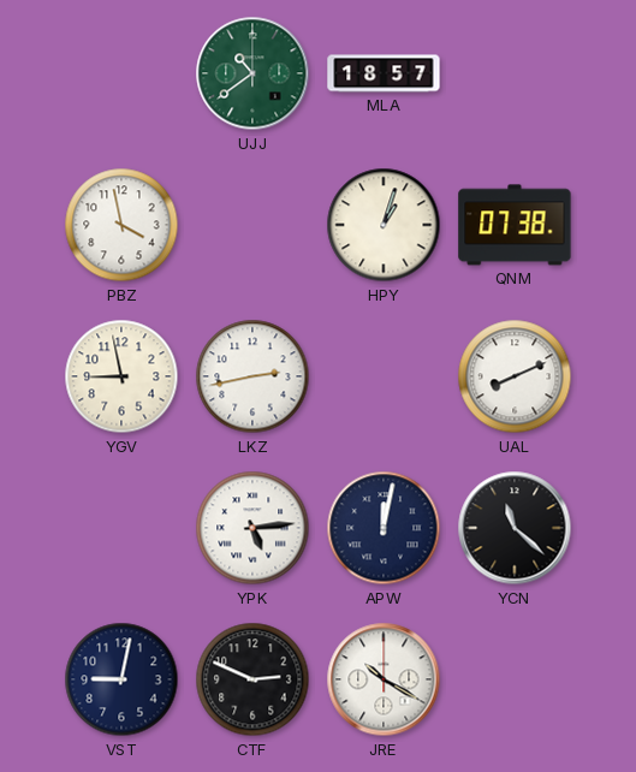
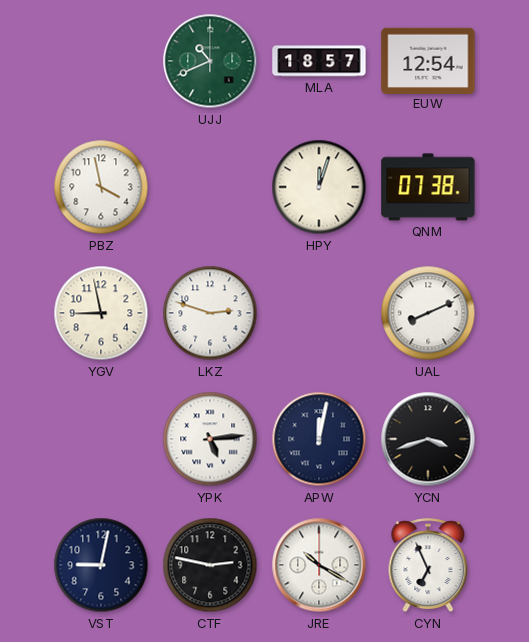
UJJ: 10:39 -> 10:41 (210, 61)
EUW: none -> 12:54 (428, 60)
HPY: 1:03 -> 12:03 (319, 187)
LKZ: 2:43 -> 2:48 (210, 313)
YCN: 11:22 -> 3:42 (428, 439)
CTF: 2:49 -> 2:47 (210, 565)
CYN: none -> 6:56 (428, 566)
